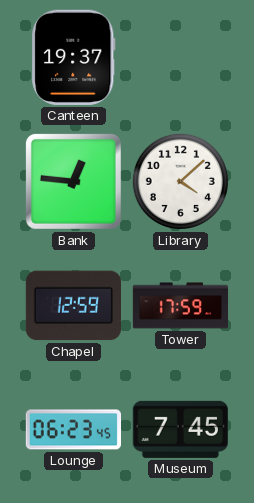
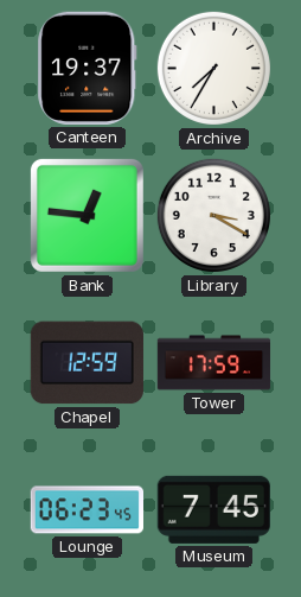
Archive: none -> 7:35 (213, 68)
Library: 4:08 -> 3:20 (213, 215)
